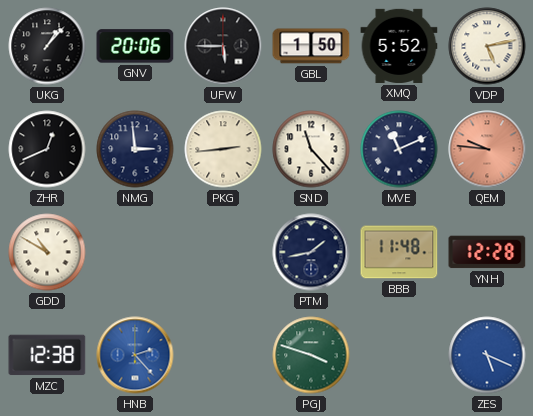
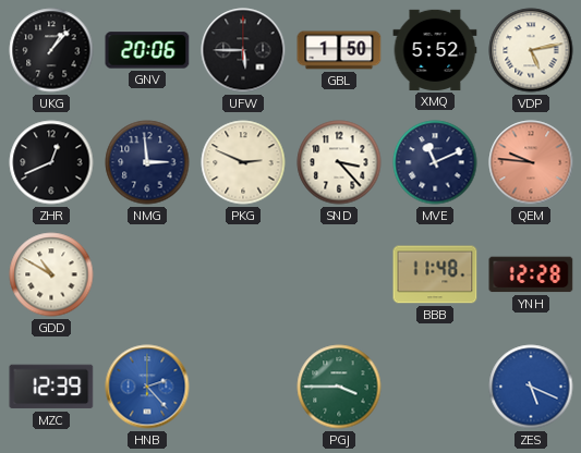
PKG: 2:44 -> 2:49 (243, 162)
SND: 11:23 -> 3:23 (339, 162)
PTM: 1:43 -> none (311, 252)
MZC: 12:38 -> 12:39 (51, 387)
PGJ: 3:48 -> 3:45 (339, 387)
